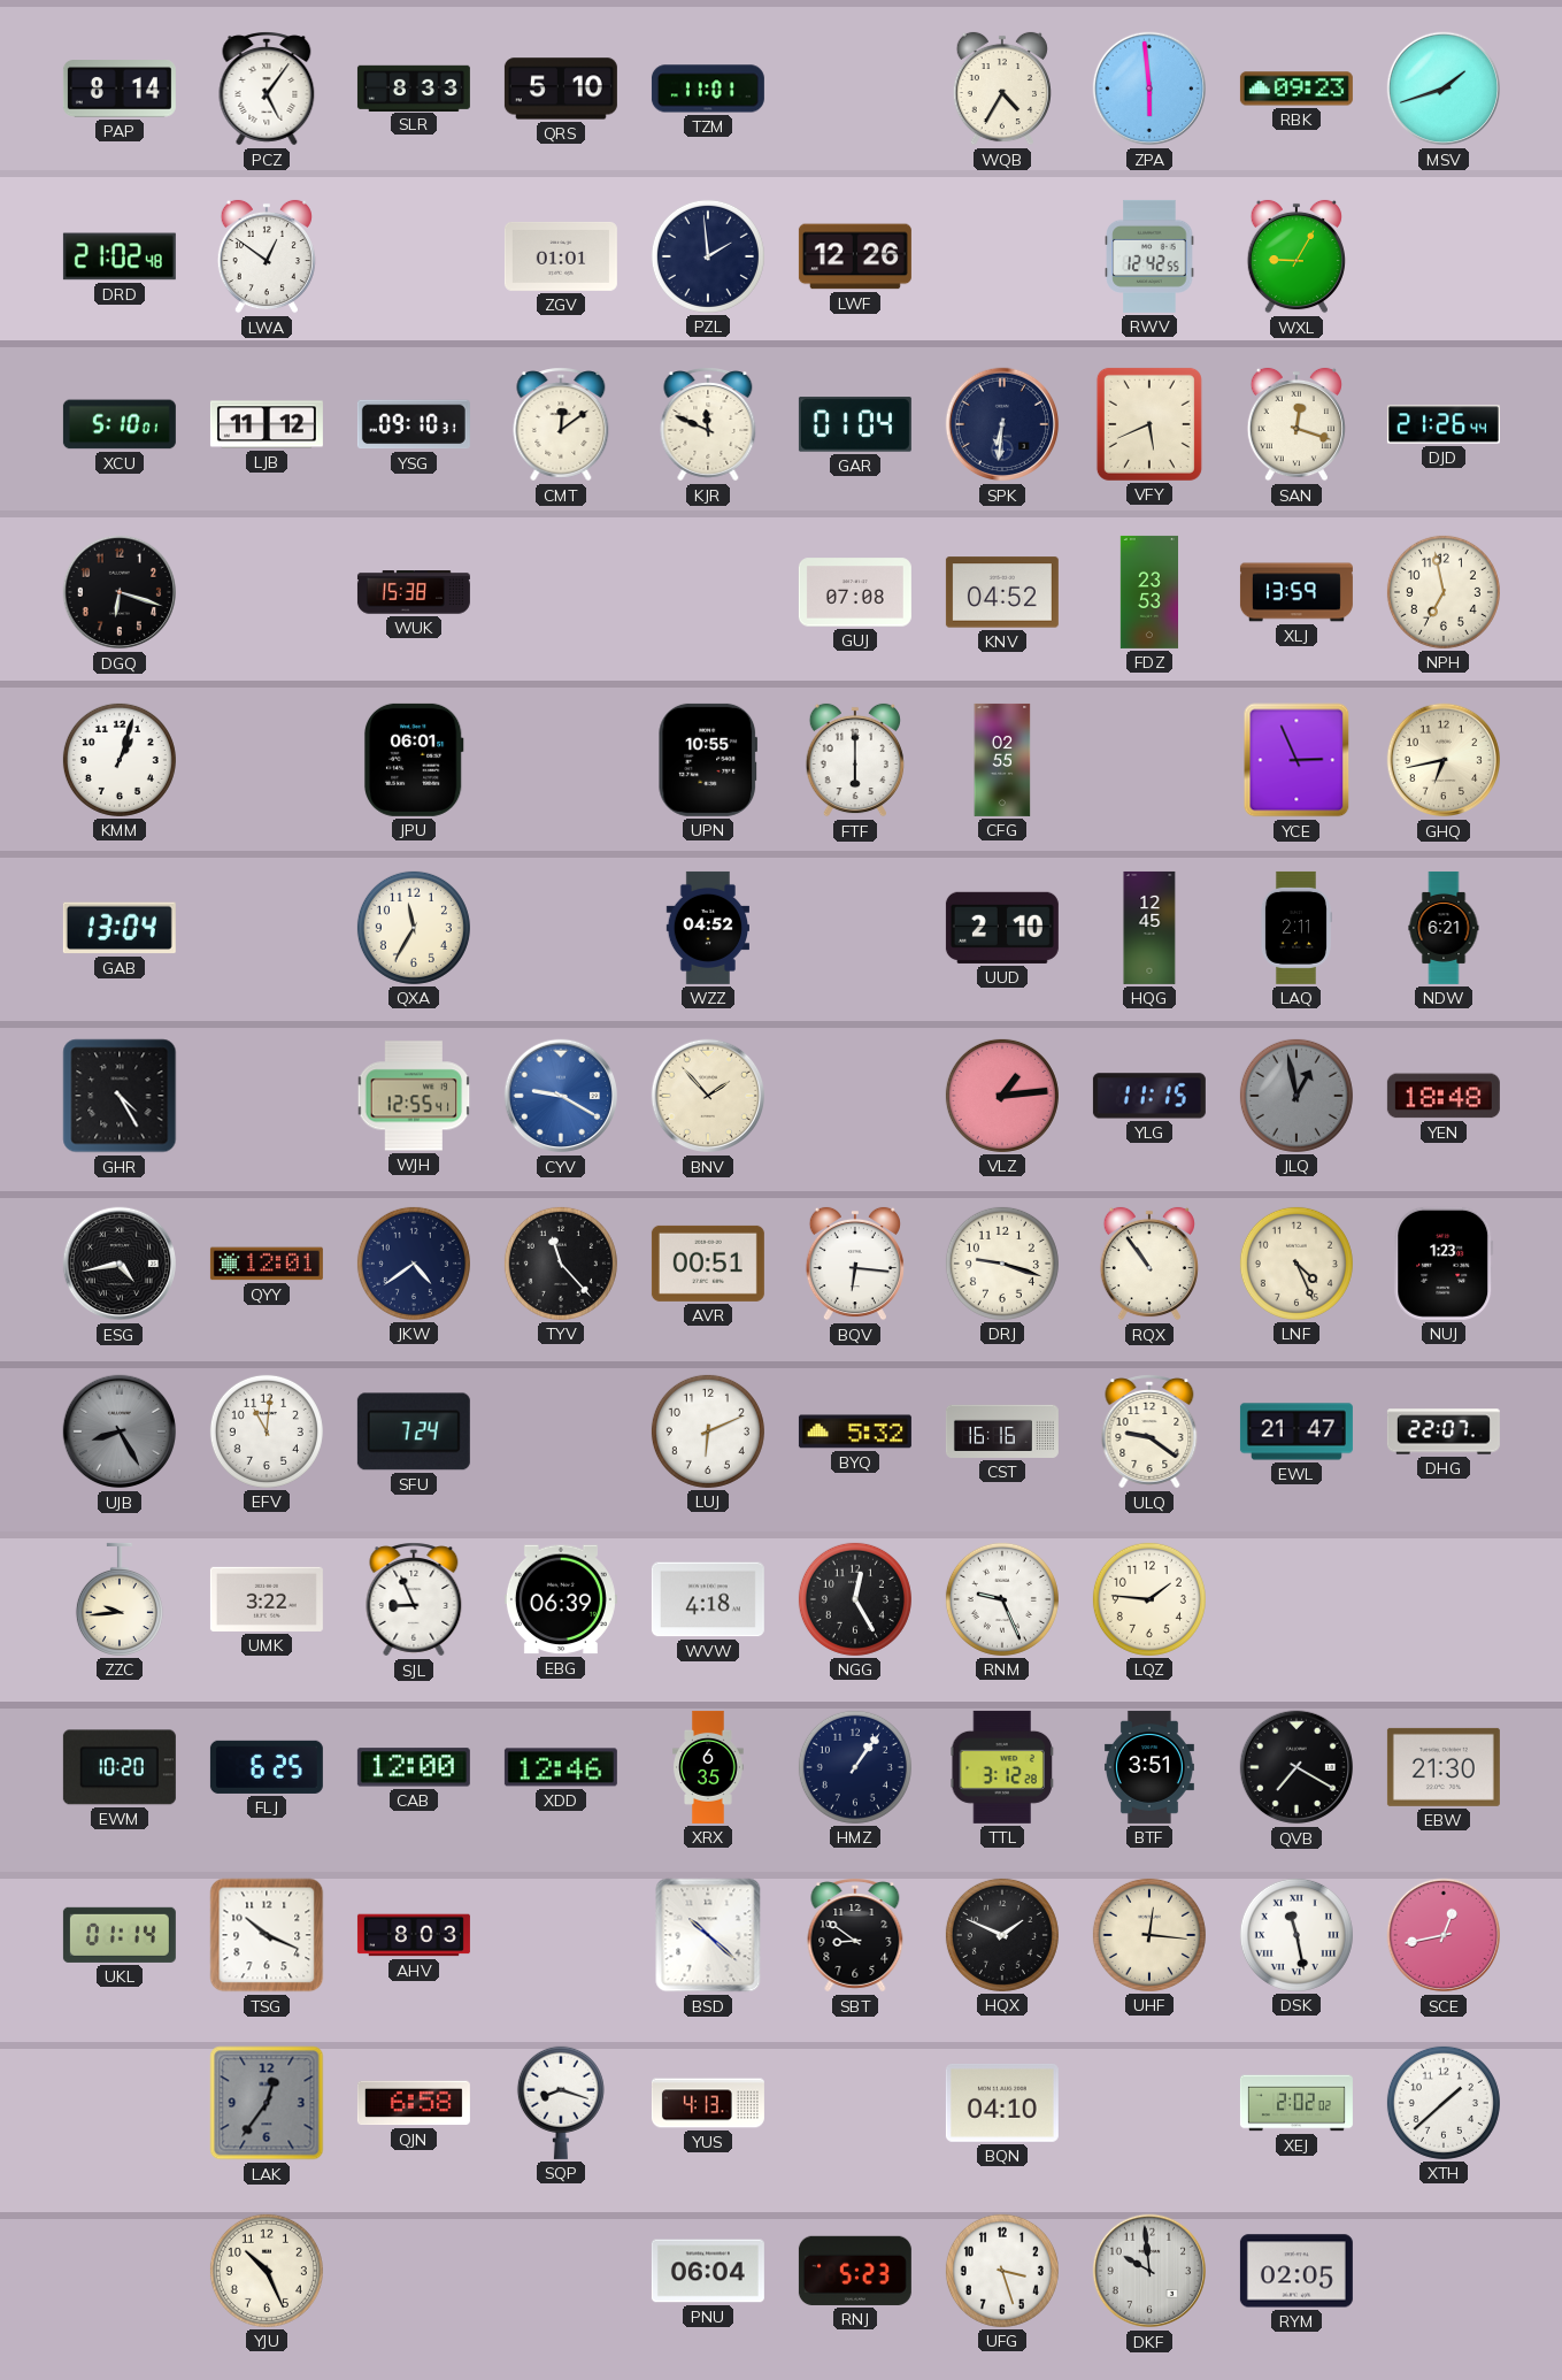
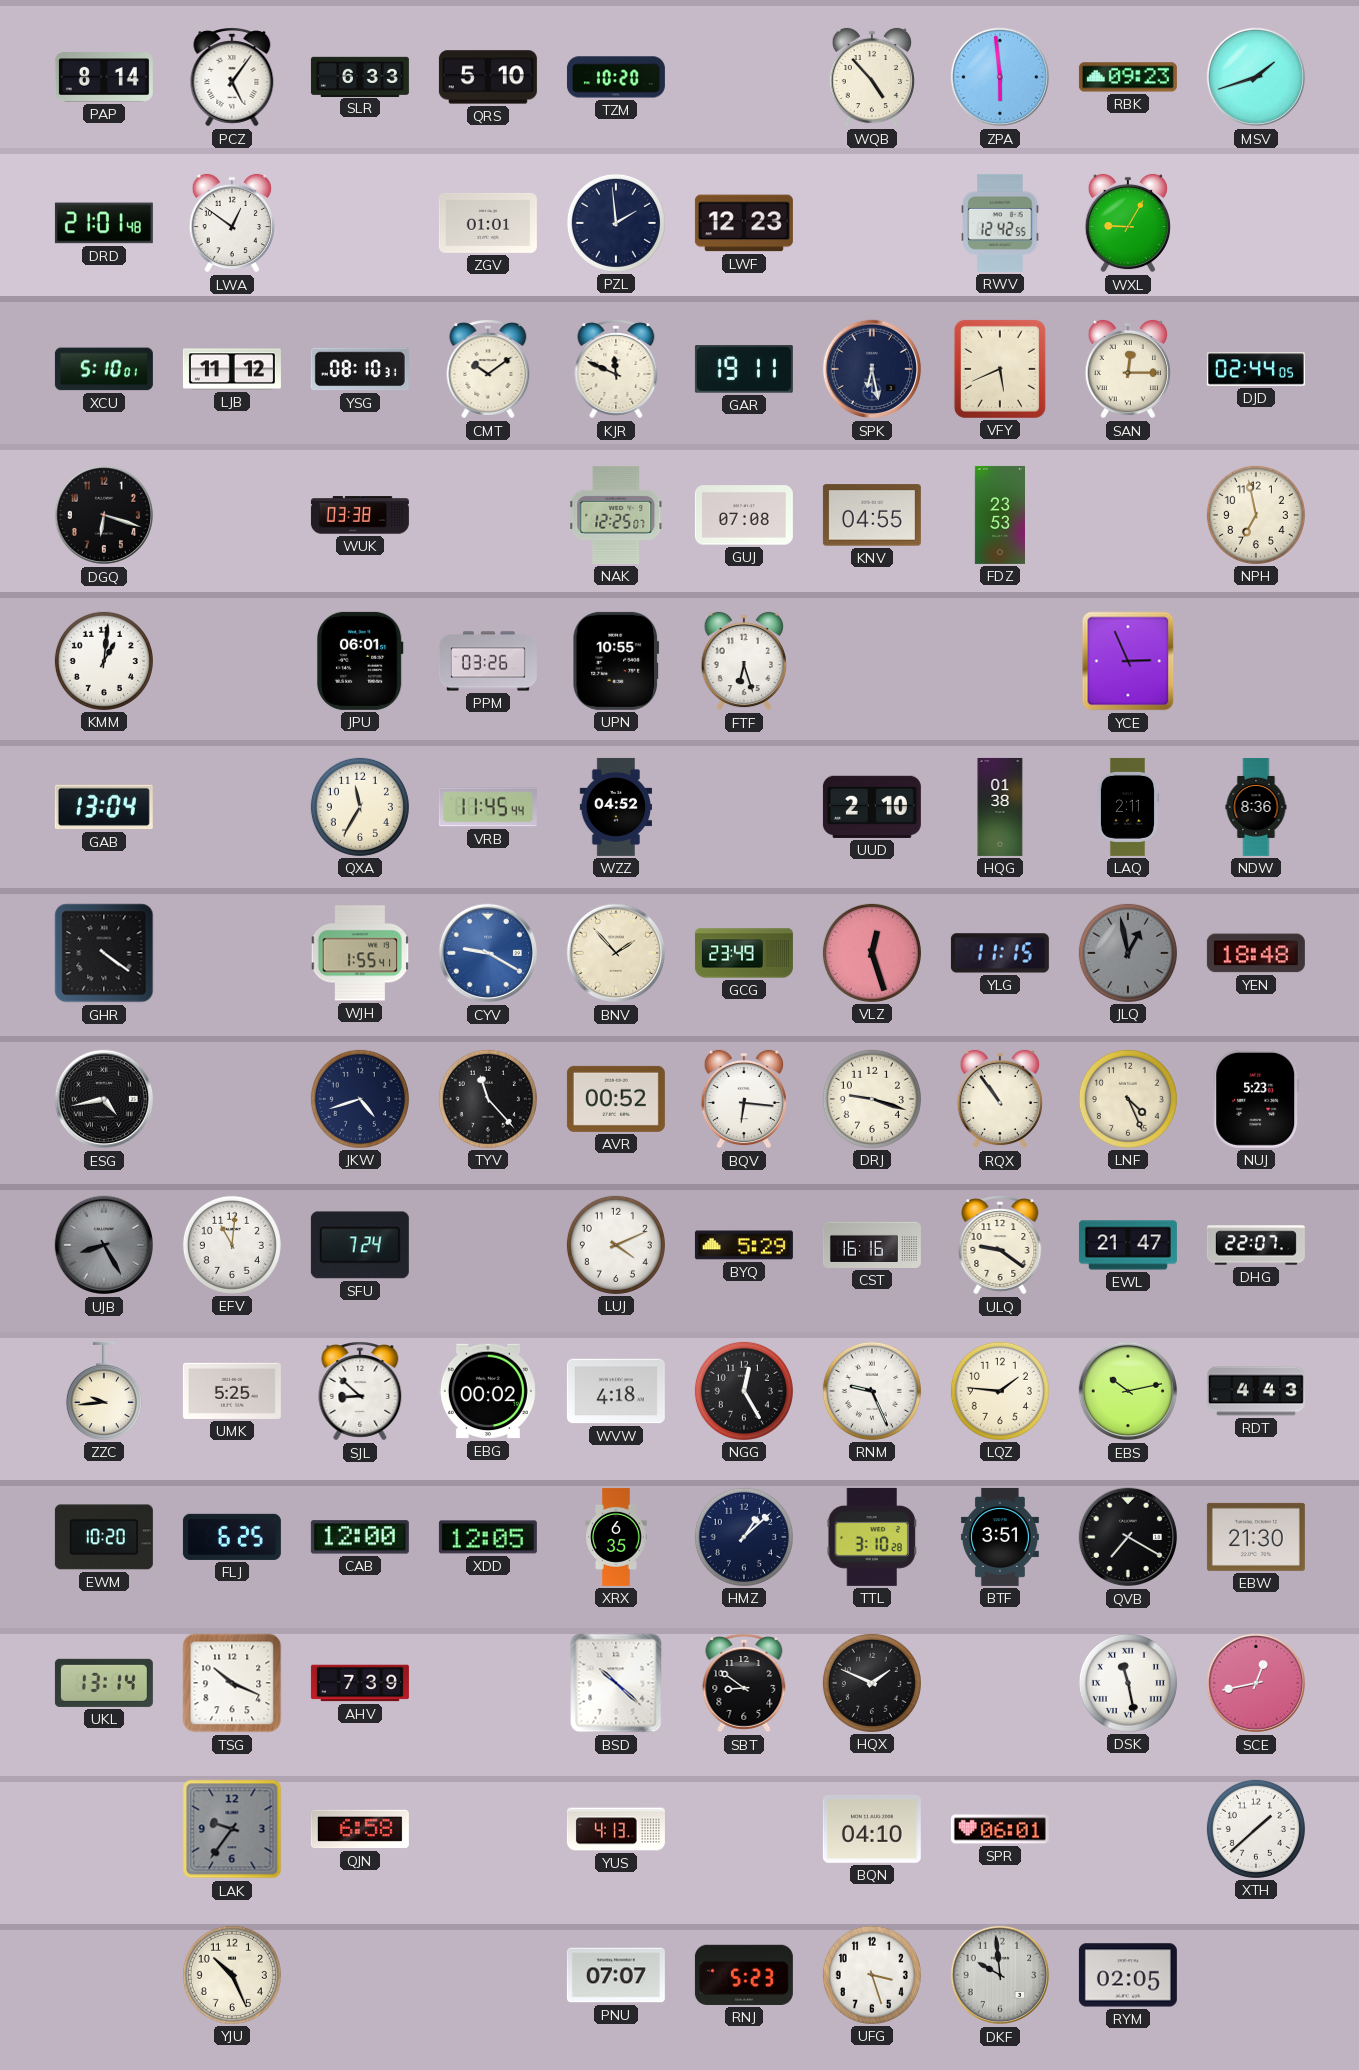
SLR: 8:33 -> 6:33 (360, 76)
TZM: 11:01 -> 10:20 (616, 77)
WQB: 4:35 -> 4:53 (872, 77)
DRD: 21:02 -> 21:01 (104, 223)
LWF: 12:26 -> 12:23 (744, 223)
YSG: 09:10 -> 08:10 (360, 369)
CMT: 12:09 -> 10:09 (488, 369)
GAR: 01:04 -> 19:11 (744, 369)
SPK: 6:31 -> 6:28 (872, 369)
SAN: 12:18 -> 12:15 (1128, 369)
DJD: 21:26 -> 02:44 (1256, 369)
WUK: 15:38 -> 03:38 (360, 515)
NAK: none -> 12:25 (616, 515)
KNV: 04:52 -> 04:55 (872, 515)
XLJ: 13:59 -> none (1296, 592)
KMM: 1:03 -> 1:01 (104, 661)
PPM: none -> 03:26 (488, 661)
FTF: 6:00 -> 6:27 (744, 661)
CFG: 02:55 -> none (1002, 760)
GHQ: 6:43 -> none (1444, 760)
VRB: none -> 11:45 (488, 807)
HQG: 12:45 -> 01:38 (1000, 807)
NDW: 6:21 -> 8:36 (1256, 807)
GHR: 4:25 -> 4:21 (104, 953)
WJH: 12:55 -> 1:55 (360, 953)
GCG: none -> 23:49 (744, 953)
VLZ: 1:14 -> 12:27 (872, 953)
QYY: 12:01 -> none (267, 1264)
JKW: 4:39 -> 4:42 (360, 1099)
AVR: 00:51 -> 00:52 (616, 1099)
NUJ: 1:23 -> 5:23 (1256, 1099)
LUJ: 6:11 -> 4:11 (616, 1245)
BYQ: 5:32 -> 5:29 (744, 1245)
UMK: 3:22 -> 5:25 (232, 1391)
SJL: 8:56 -> 8:52 (360, 1391)
EBG: 06:39 -> 00:02 (488, 1391)
EBS: none -> 10:13 (1128, 1391)
RDT: none -> 4:43 (1256, 1391)
XDD: 12:46 -> 12:05 (488, 1537)
HMZ: 1:06 -> 1:08 (744, 1537)
TTL: 3:12 -> 3:10 (871, 1537)
UKL: 01:14 -> 13:14 (104, 1683)
AHV: 8:03 -> 7:39 (360, 1683)
UHF: 12:16 -> none (1149, 1935)
LAK: 12:36 -> 9:36 (232, 1829)
SQP: 8:18 -> none (561, 2103)
SPR: none -> 06:01 (1000, 1829)
XEJ: 2:02 -> none (1296, 2103)
PNU: 06:04 -> 07:07 (616, 1975)
